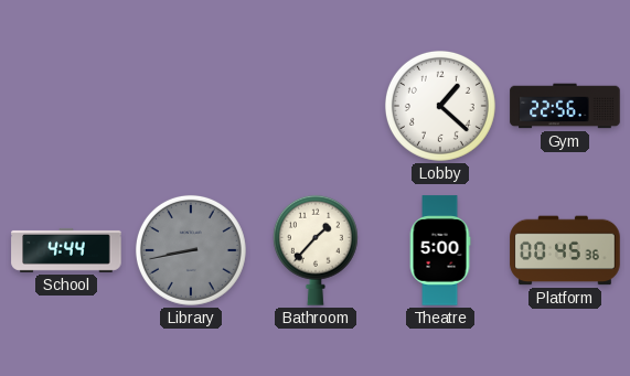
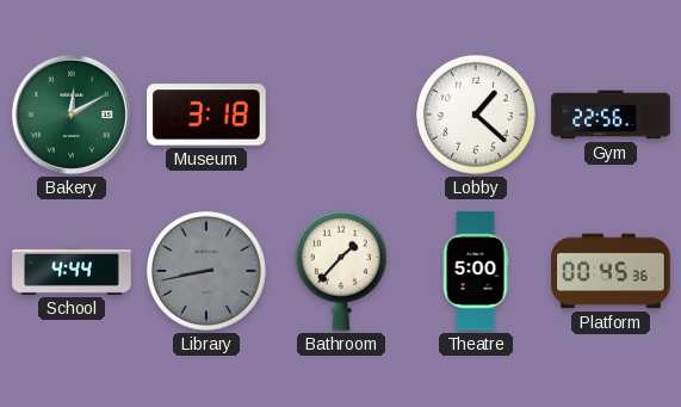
Bakery: none -> 12:10 (72, 115)
Museum: none -> 3:18 (206, 115)
